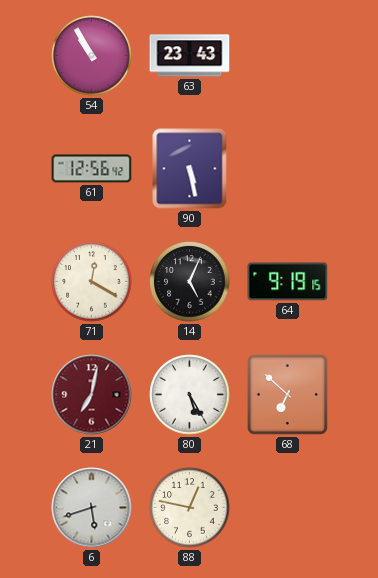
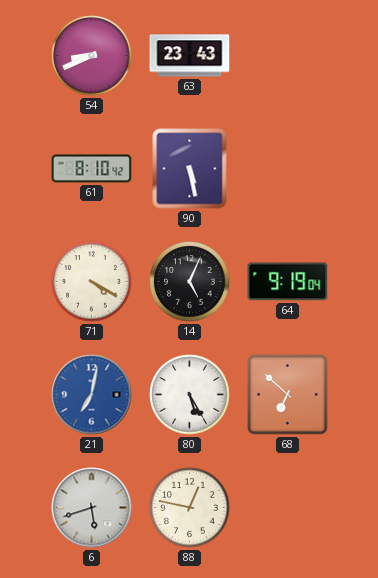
54: 10:55 -> 8:41 (92, 56)
61: 12:56 -> 8:10 (92, 169)
71: 12:20 -> 4:20 (92, 282)
64: 9:19:15 -> 9:19:04 (288, 282)
21 dial: burgundy -> blue (92, 395)
